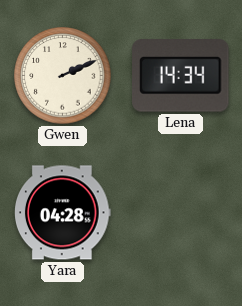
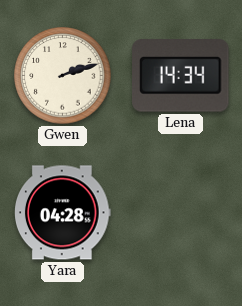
Gwen: 2:11 -> 2:12 (63, 76)
